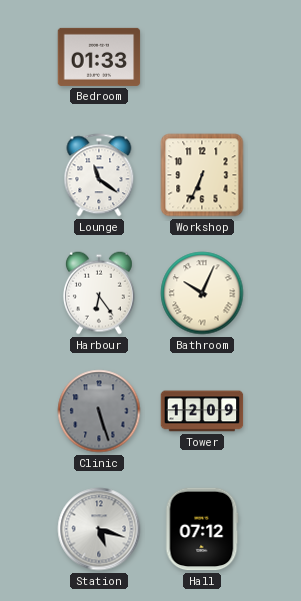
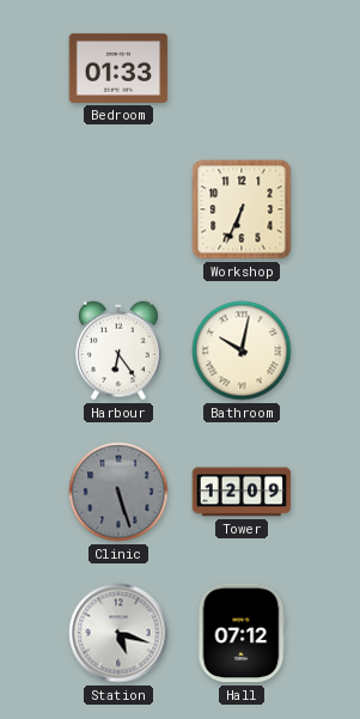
Lounge: 11:21 -> none (99, 175)
Bathroom: 10:04 -> 10:02 (242, 351)
